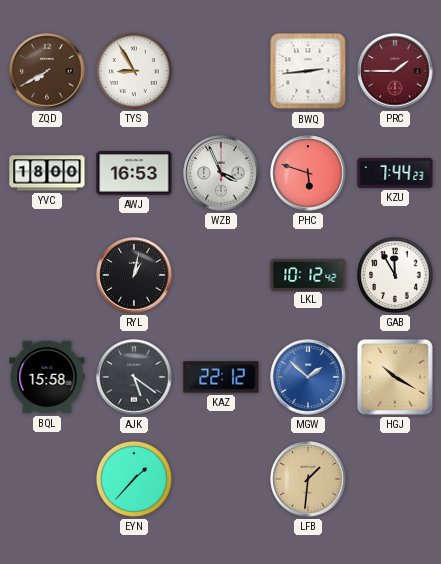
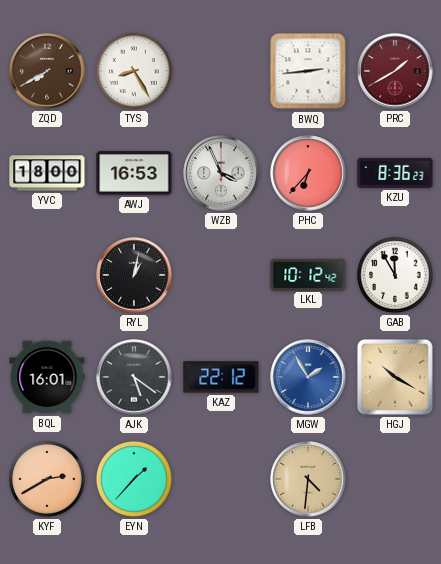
TYS: 8:55 -> 8:25 (134, 71)
PRC: 1:45 -> 1:40 (395, 71)
PHC: 5:48 -> 6:37 (308, 173)
KZU: 7:44 -> 8:36 (395, 173)
BQL: 15:58 -> 16:01 (47, 377)
MGW: 1:52 -> 1:55 (308, 377)
KYF: none -> 2:40 (47, 479)
LFB: 1:31 -> 4:31 (308, 479)
